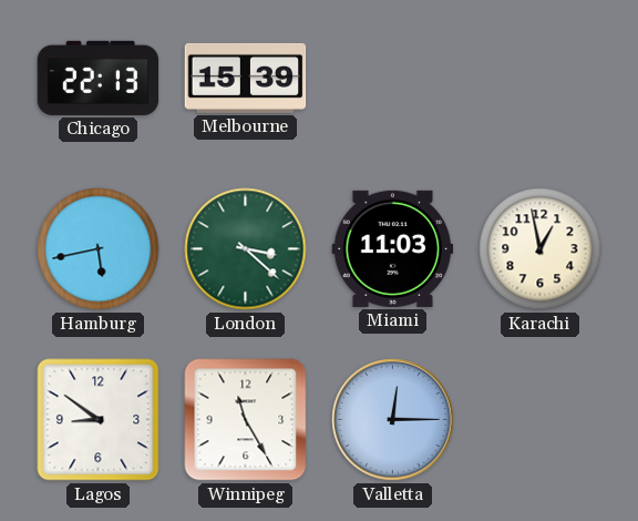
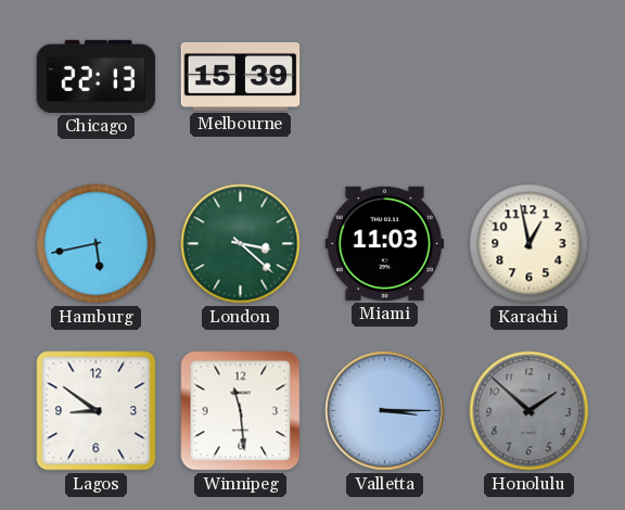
Winnipeg: 11:25 -> 11:29 (241, 411)
Valletta: 12:15 -> 3:15 (385, 411)
Honolulu: none -> 1:52 (530, 411)
